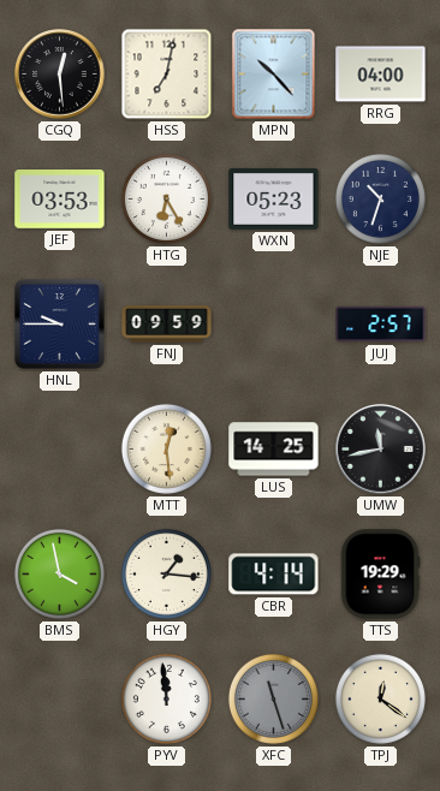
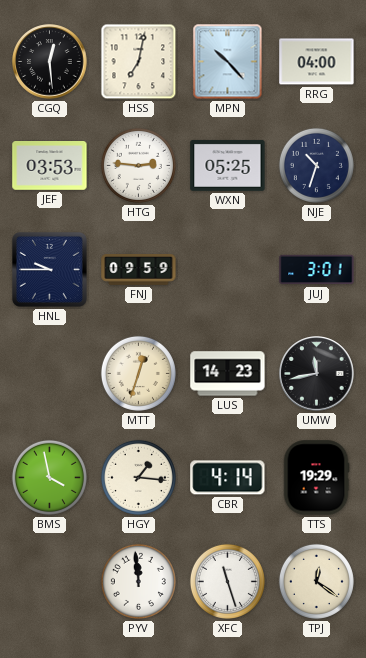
HTG: 6:25 -> 2:46 (138, 165)
WXN: 05:23 -> 05:25 (228, 165)
JUJ: 2:57 -> 3:01 (317, 270)
MTT: 12:29 -> 12:33 (138, 373)
LUS: 14:25 -> 14:23 (228, 374)
XFC dial: grey -> white (227, 581)
